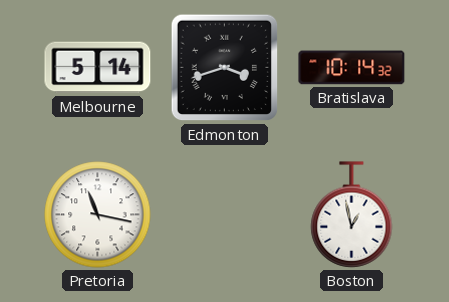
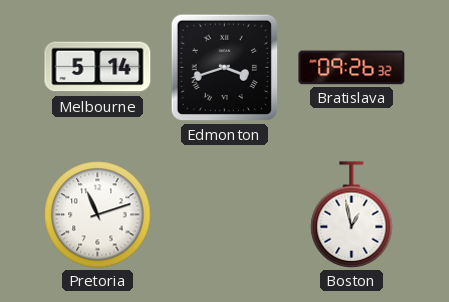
Bratislava: 10:14 -> 09:26 (352, 68)
Pretoria: 11:17 -> 11:12 (98, 215)
